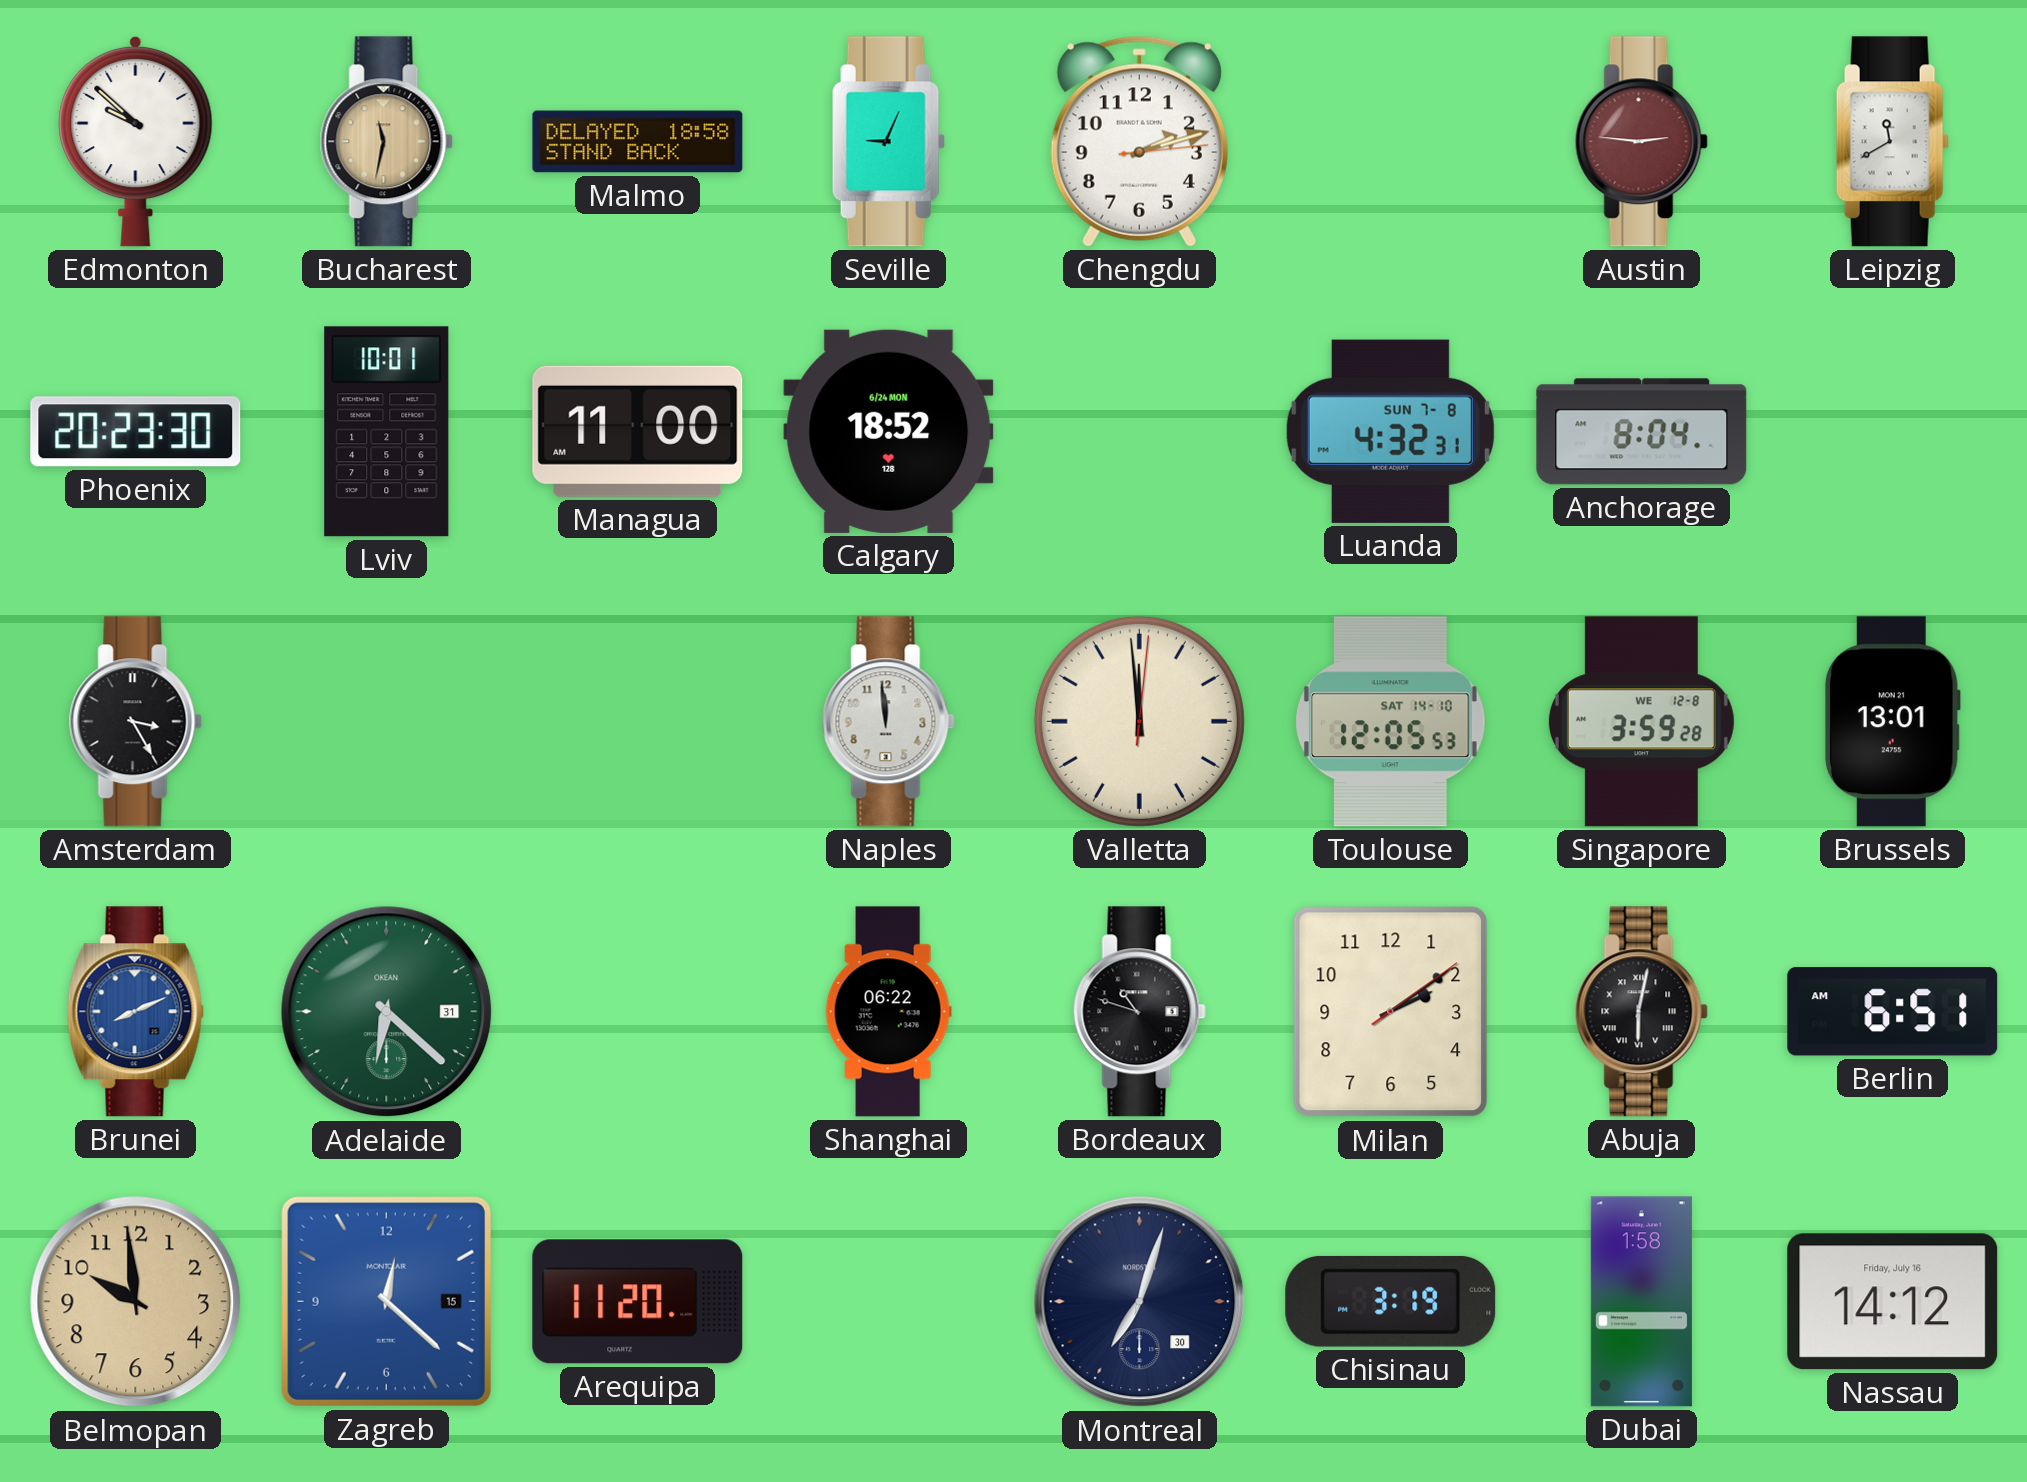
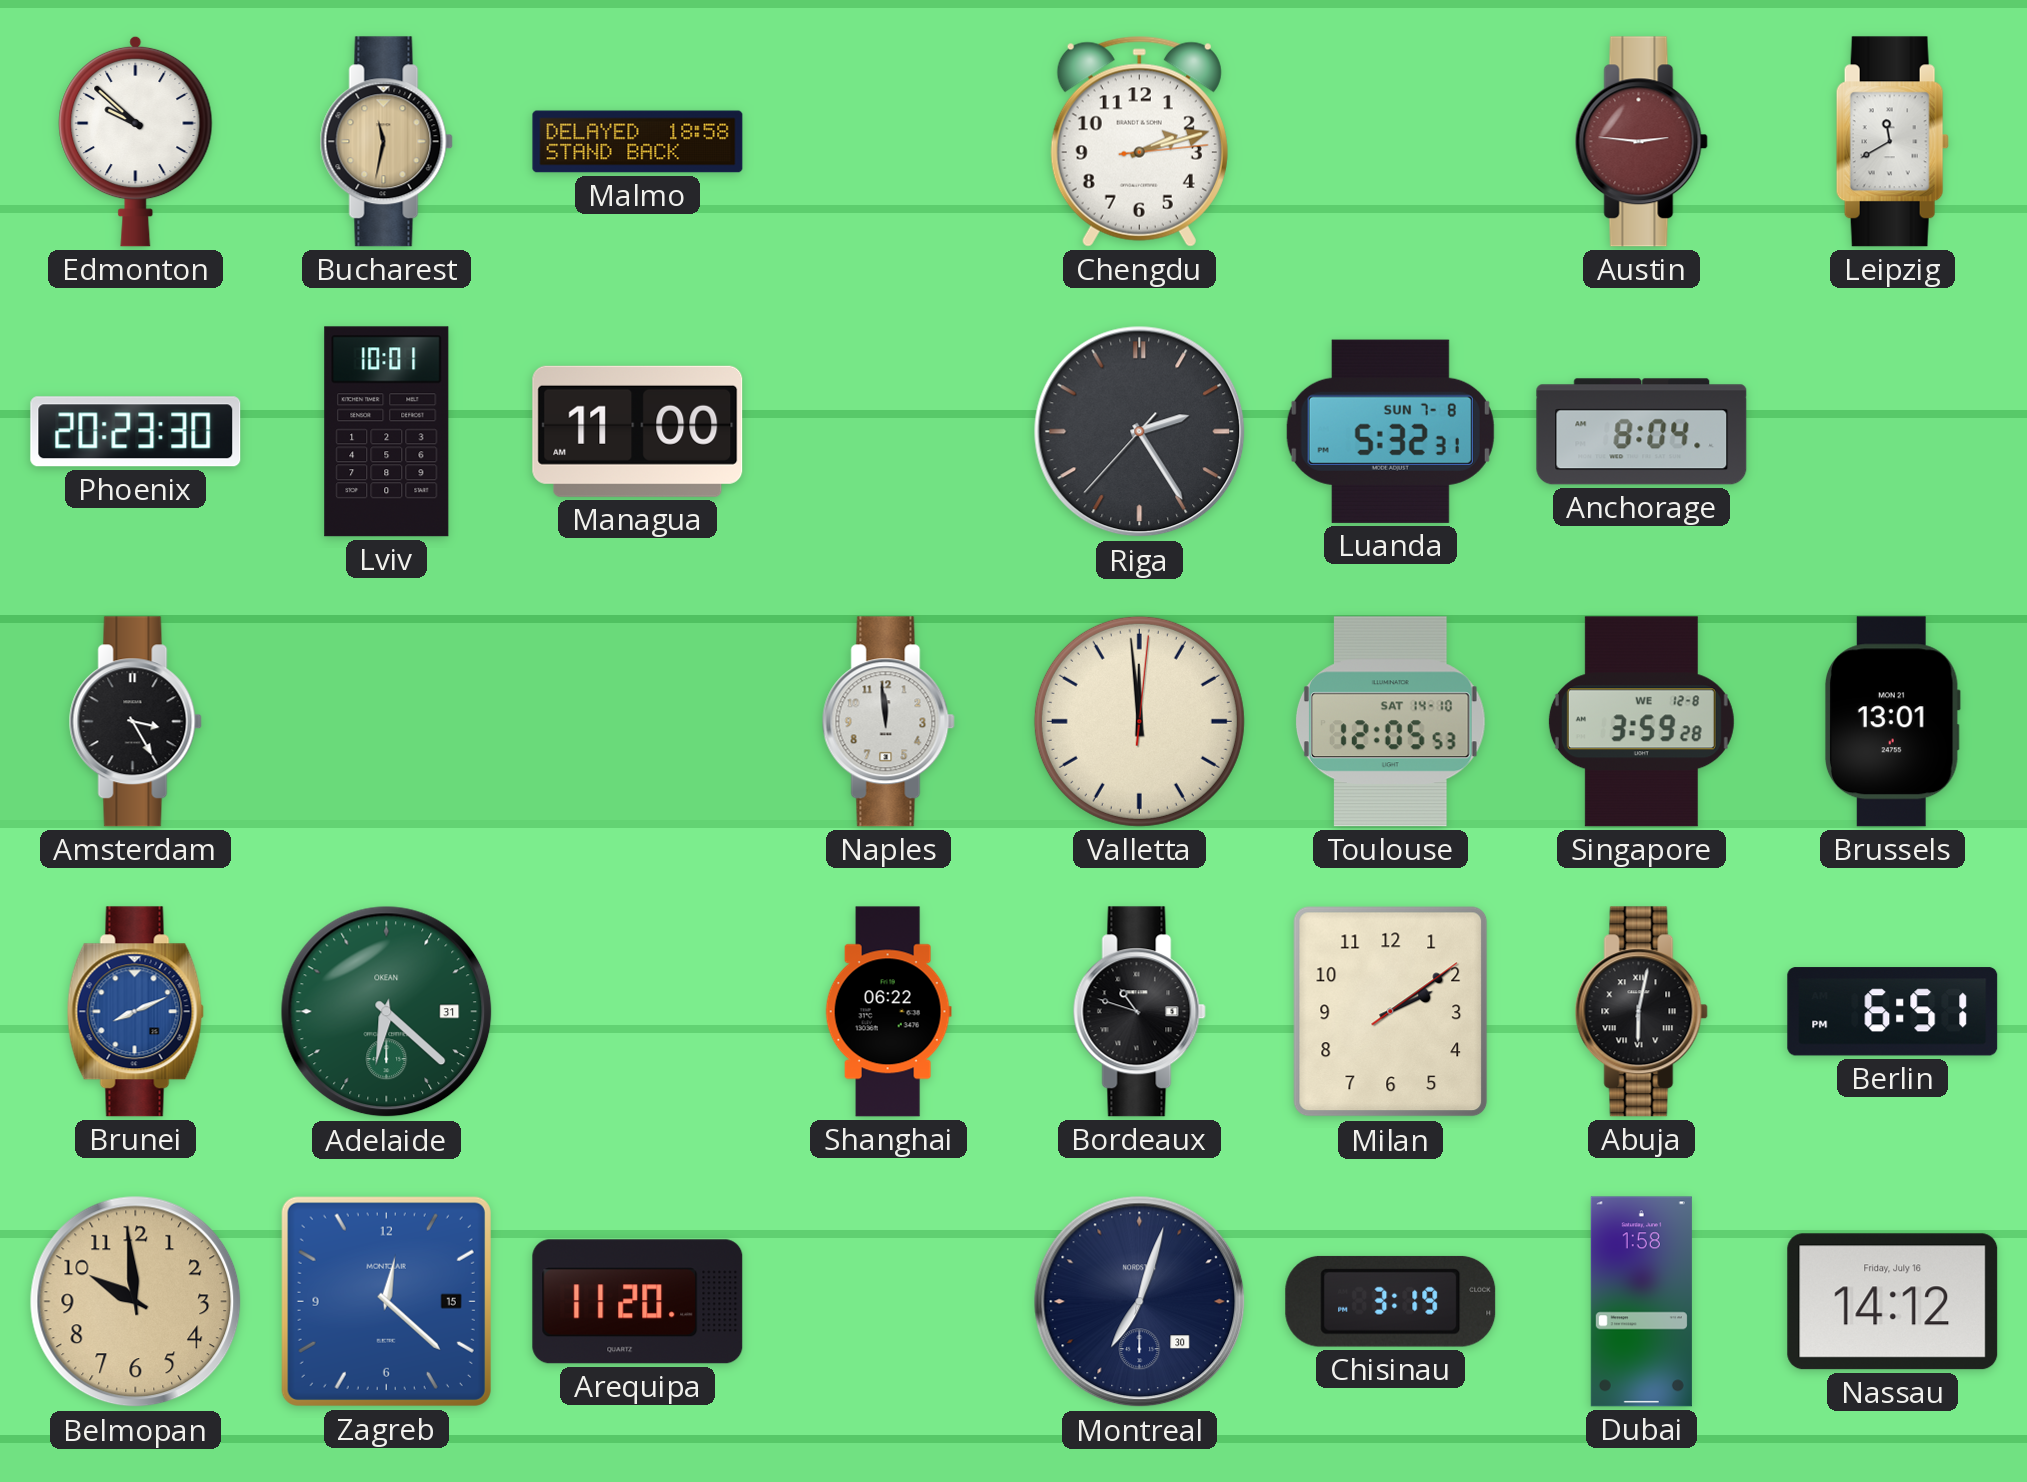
Seville: 9:04 -> none (888, 142)
Calgary: 18:52 -> none (889, 431)
Riga: none -> 2:24 (1140, 432)
Luanda: 4:32 -> 5:32 (1390, 431)
Berlin: 6:51 AM -> 6:51 PM (1893, 1012)
